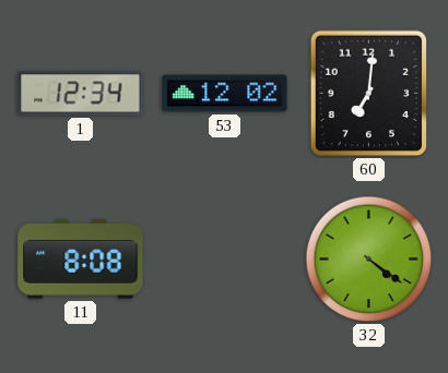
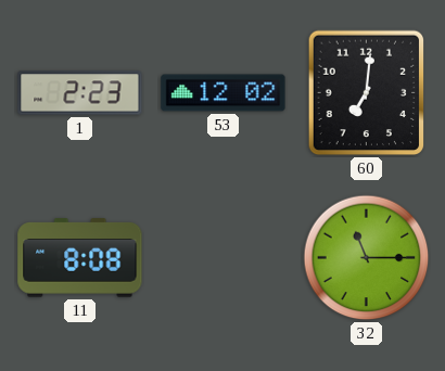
1: 12:34 -> 2:23 (80, 93)
32: 4:21 -> 11:15 (367, 258)
